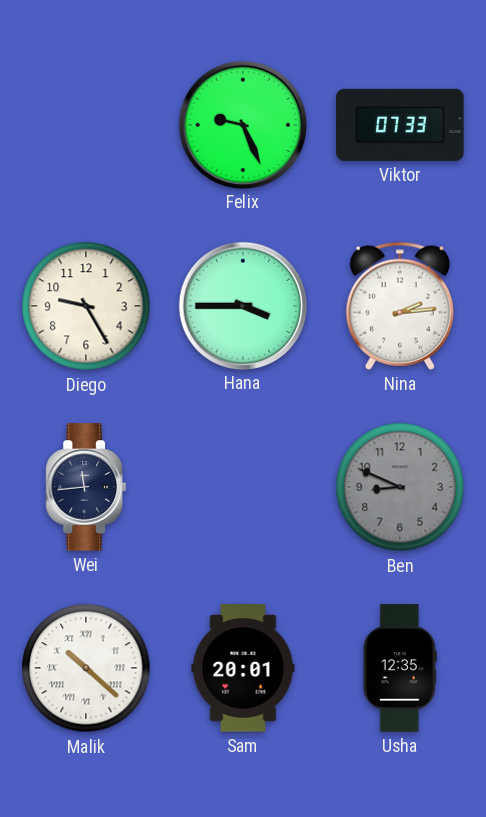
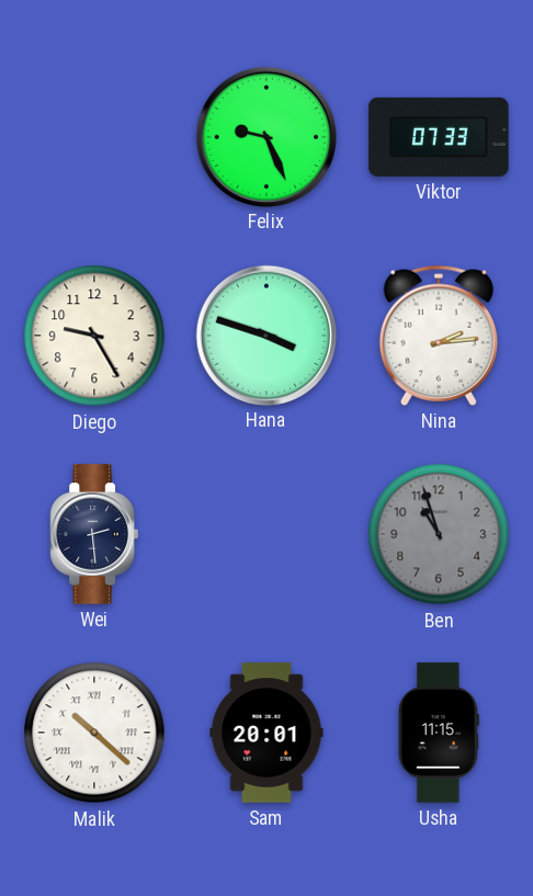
Hana: 3:45 -> 3:48 (265, 334)
Wei: 11:44 -> 2:29 (94, 534)
Ben: 8:49 -> 10:57 (439, 534)
Usha: 12:35 -> 11:15 (439, 733)
